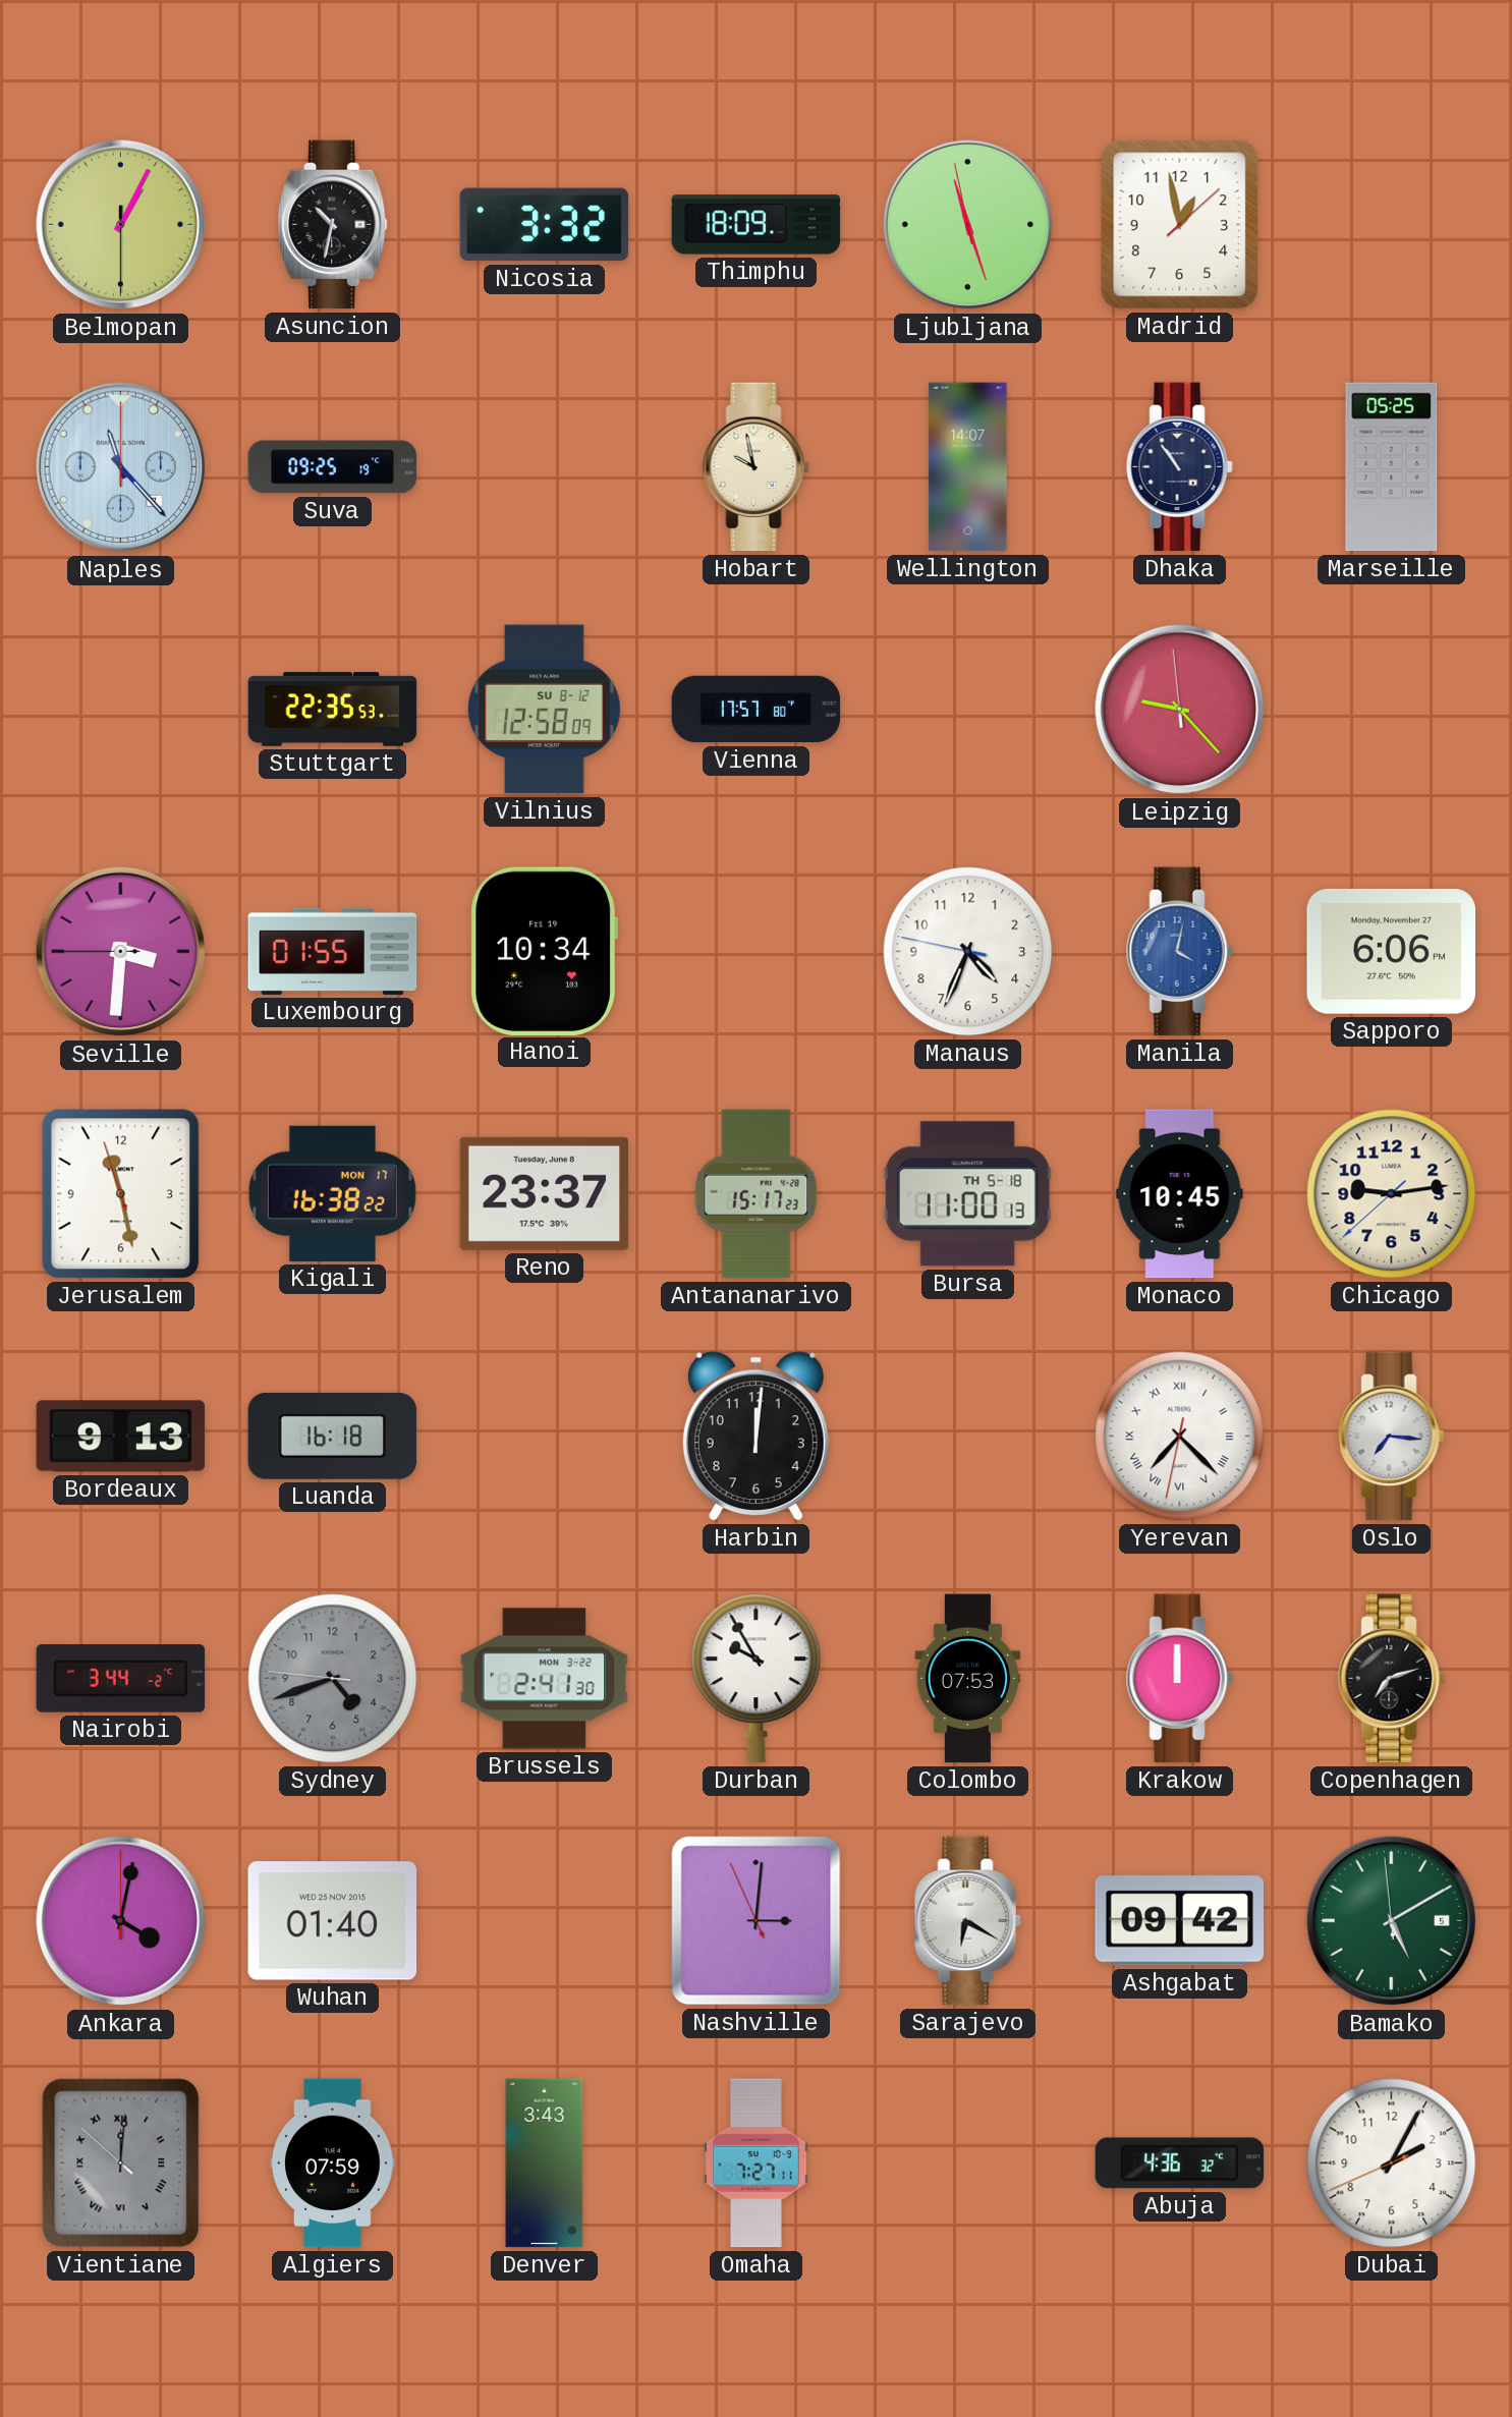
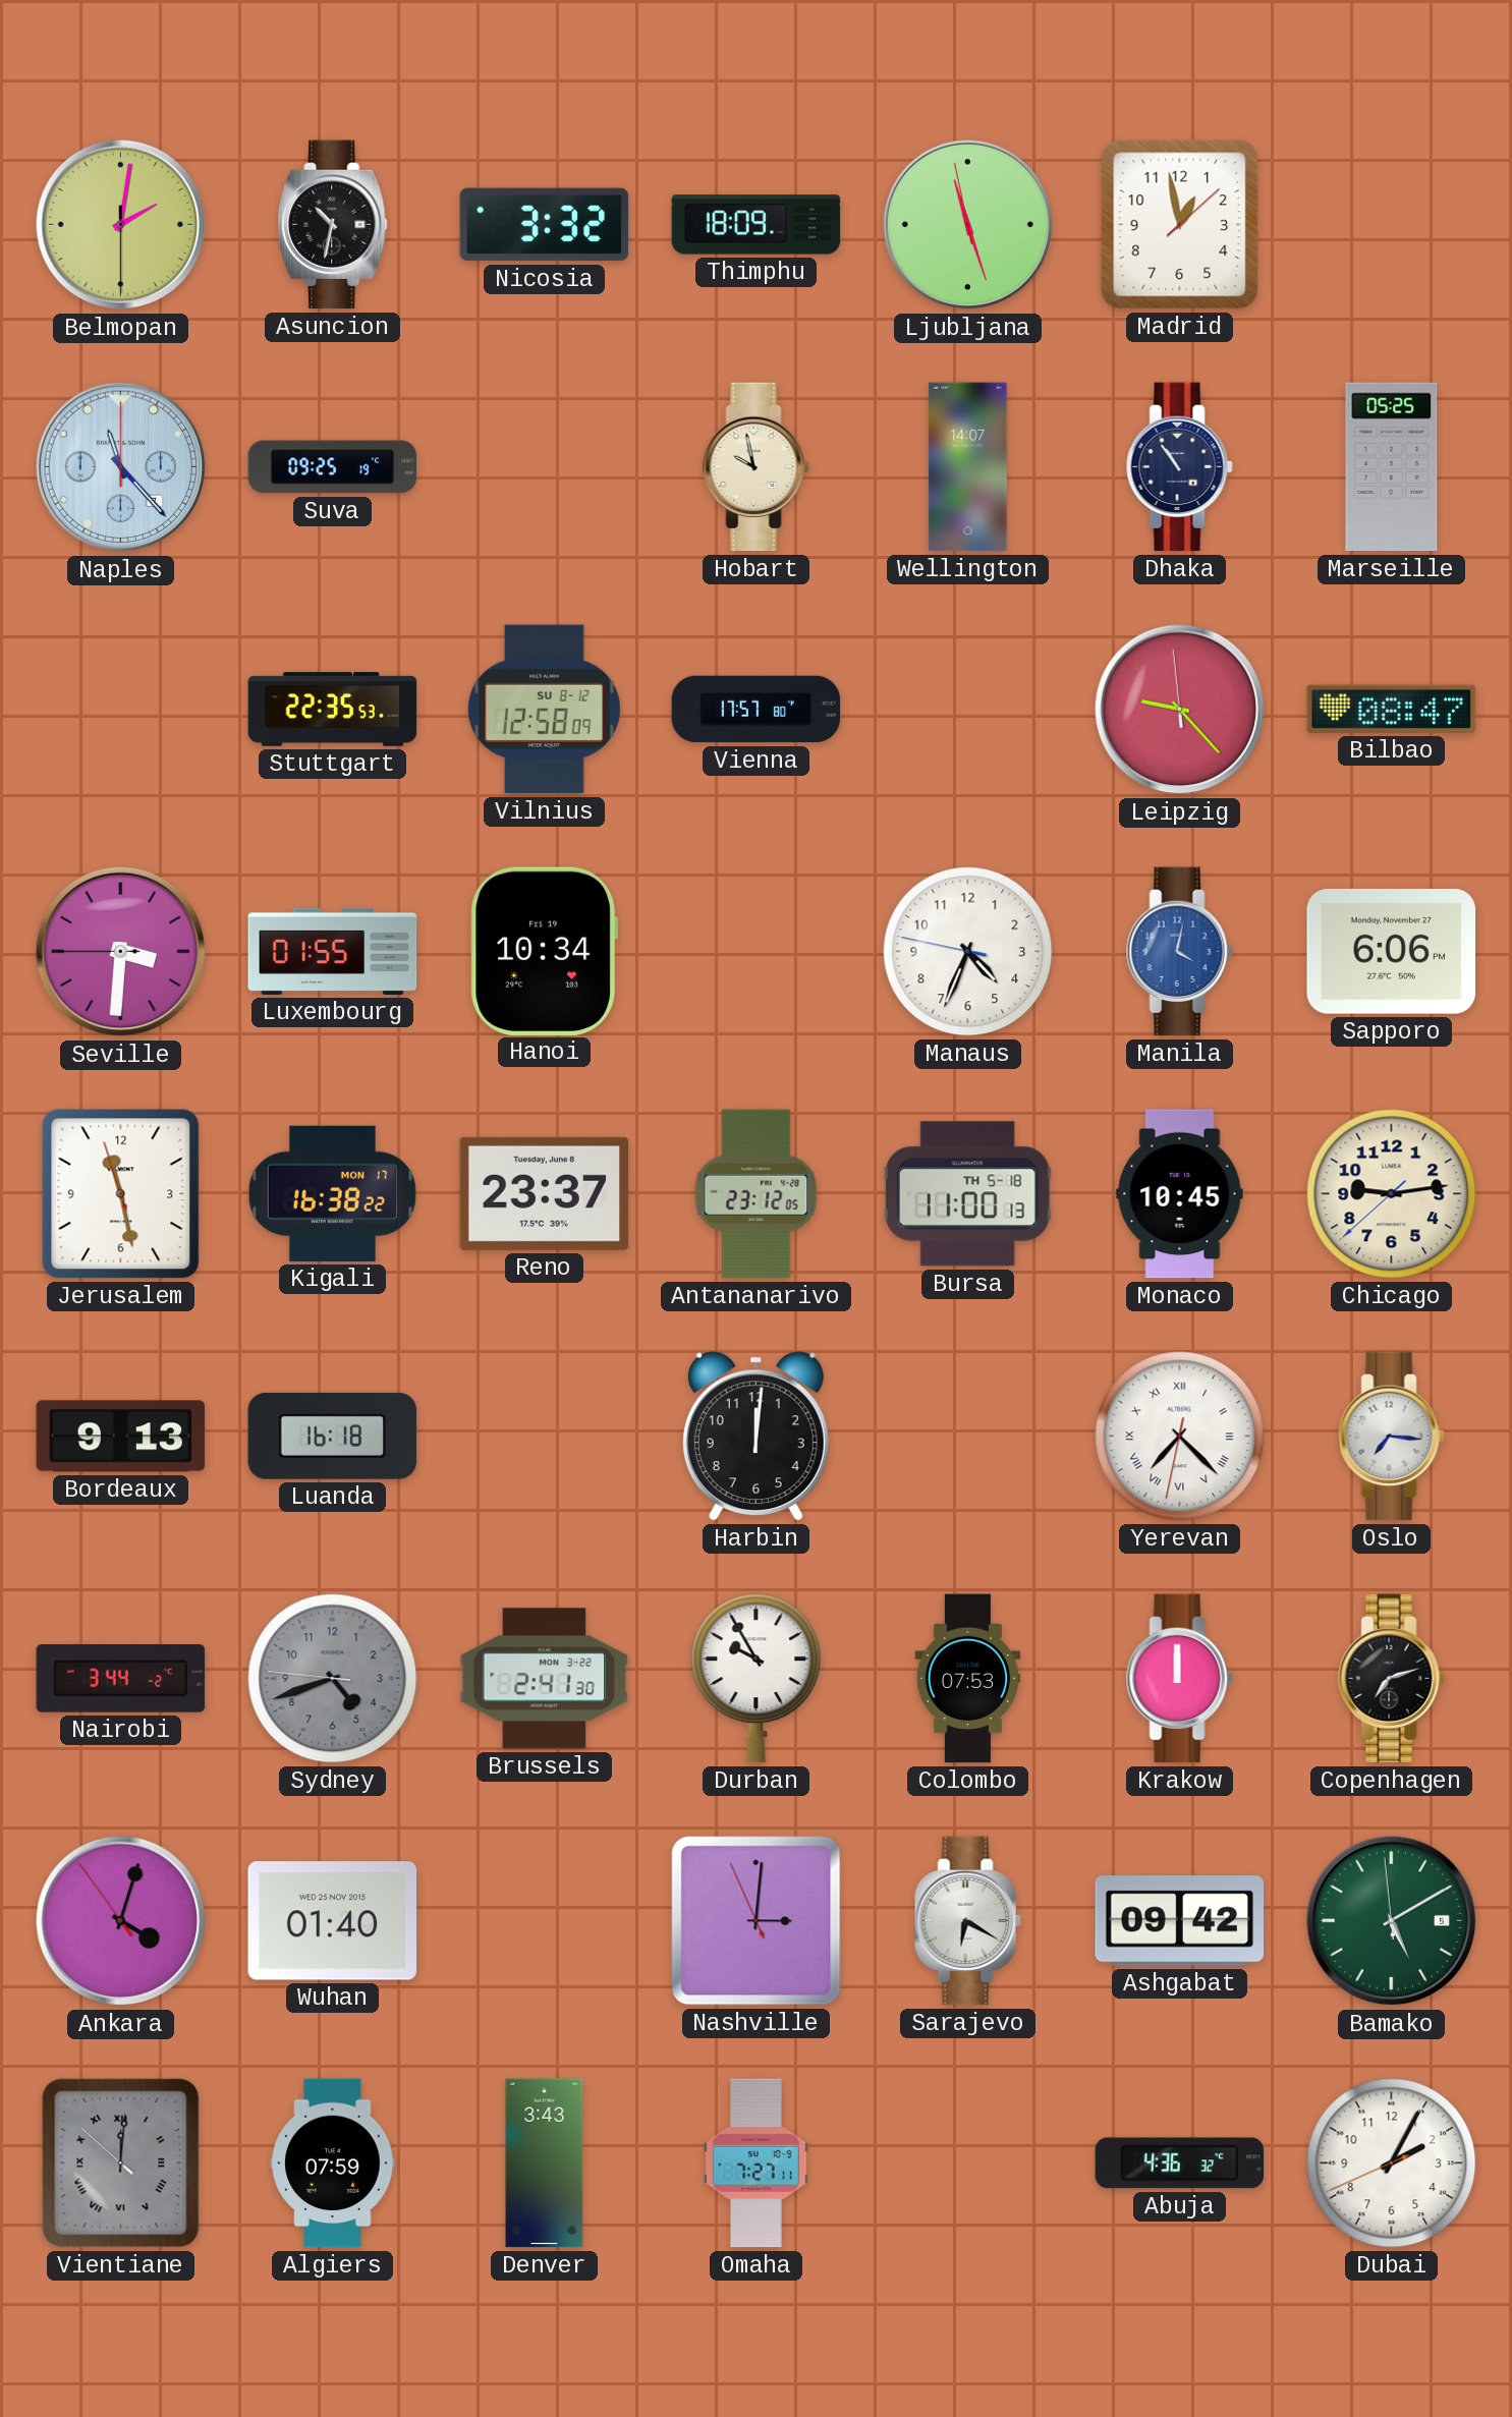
Belmopan: 1:04 -> 2:01 (121, 225)
Bilbao: none -> 08:47 (1392, 709)
Antananarivo: 15:17 -> 23:12 (757, 1194)
Ankara: 4:02:00 -> 4:02:54 (121, 1921)
